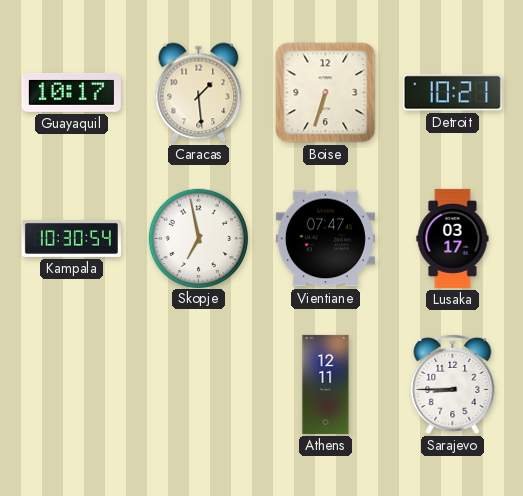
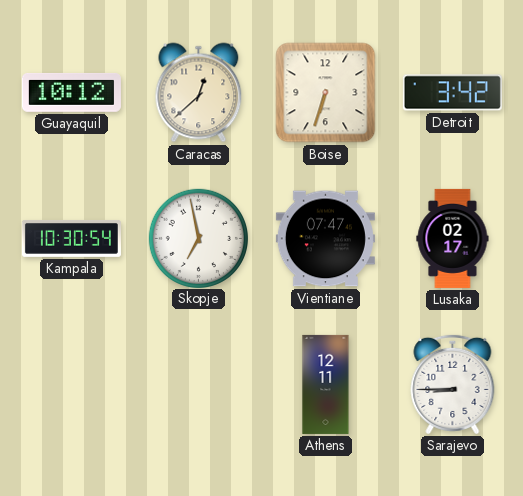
Guayaquil: 10:17 -> 10:12 (71, 92)
Caracas: 1:29 -> 12:38 (199, 93)
Detroit: 10:21 -> 3:42 (452, 93)
Lusaka: 03:17 -> 02:17 (453, 238)
